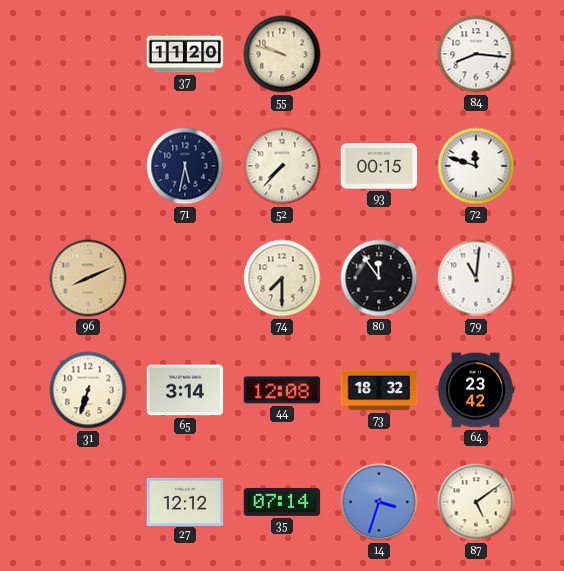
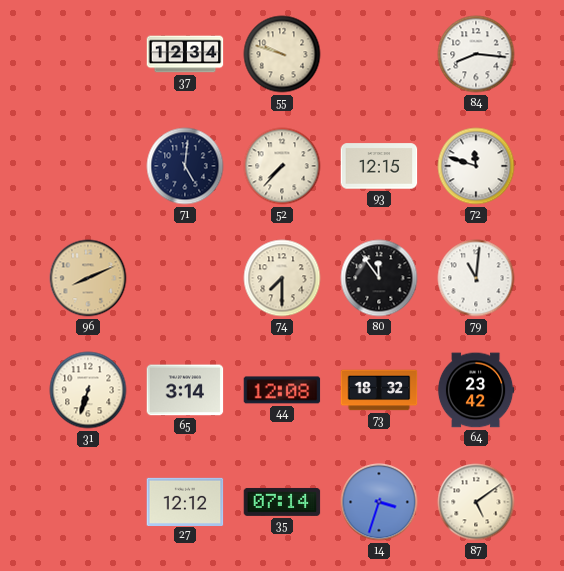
37: 11:20 -> 12:34 (185, 54)
71: 5:32 -> 5:01 (185, 166)
93: 00:15 -> 12:15 (379, 166)
